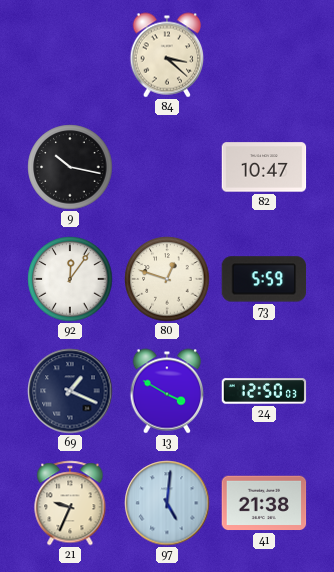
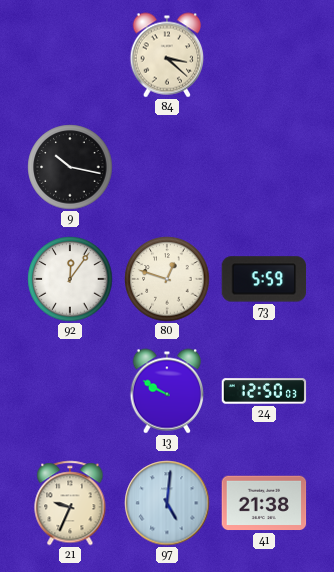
82: 10:47 -> none (264, 167)
69: 1:19 -> none (70, 391)
13: 3:50 -> 9:50 (167, 391)
